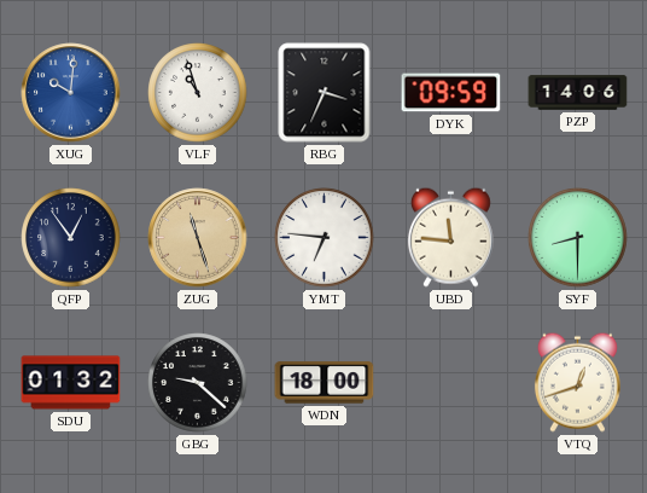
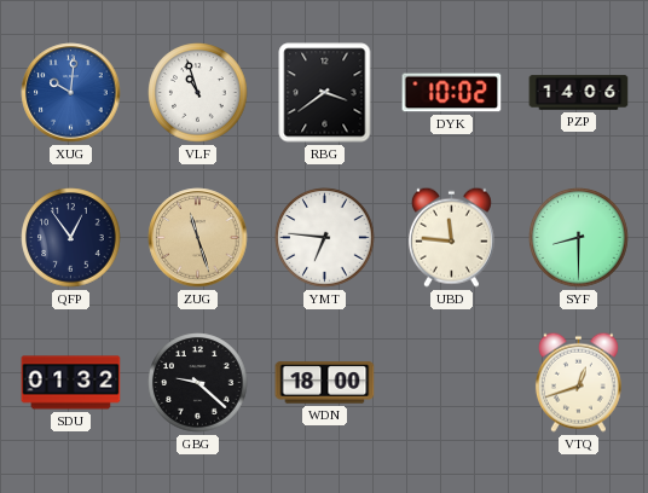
RBG: 3:34 -> 3:39 (325, 93)
DYK: 09:59 -> 10:02 (452, 93)
